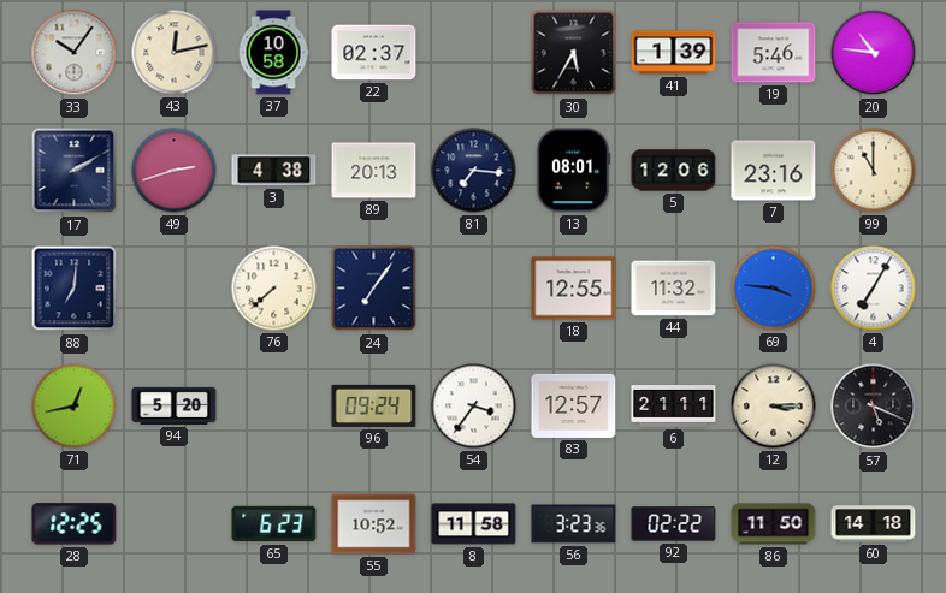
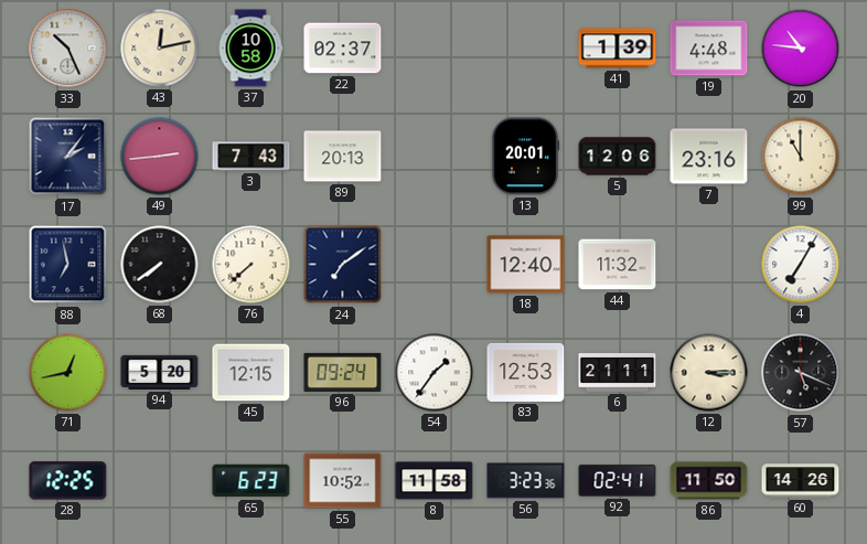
33: 10:06 -> 10:26 (68, 49)
30: 5:35 -> none (574, 53)
19: 5:46 -> 4:48 (709, 49)
17: 2:10 -> 2:06 (68, 157)
49: 2:42 -> 2:44 (160, 157)
3: 4:38 -> 7:43 (251, 157)
81: 7:16 -> none (474, 171)
13: 08:01 -> 20:01 (525, 157)
88: 7:01 -> 6:58 (68, 265)
68: none -> 7:39 (160, 265)
24: 7:06 -> 7:09 (343, 265)
18: 12:55 -> 12:40 (526, 265)
69: 3:46 -> none (774, 289)
45: none -> 12:15 (251, 373)
54: 3:36 -> 1:36 (435, 373)
83: 12:57 -> 12:53 (526, 372)
92: 02:22 -> 02:41 (618, 481)
60: 14:18 -> 14:26 (801, 481)
